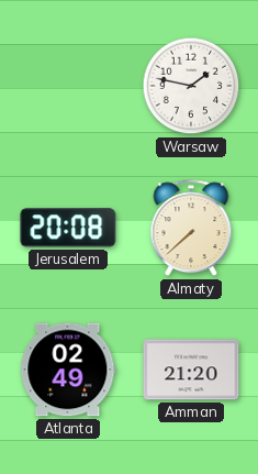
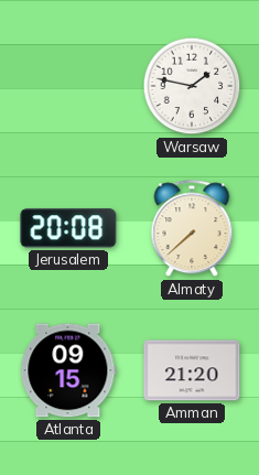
Atlanta: 02:49 -> 09:15 (68, 370)
